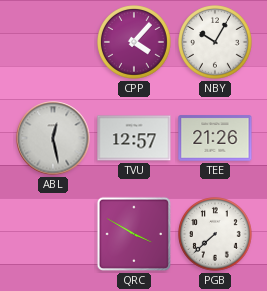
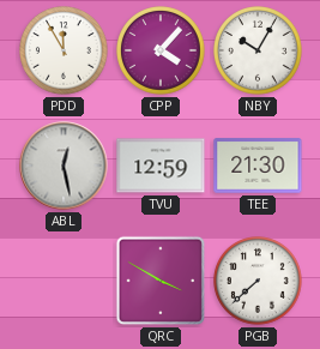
PDD: none -> 11:55 (65, 52)
TVU: 12:57 -> 12:59 (161, 166)
TEE: 21:26 -> 21:30 (258, 166)
